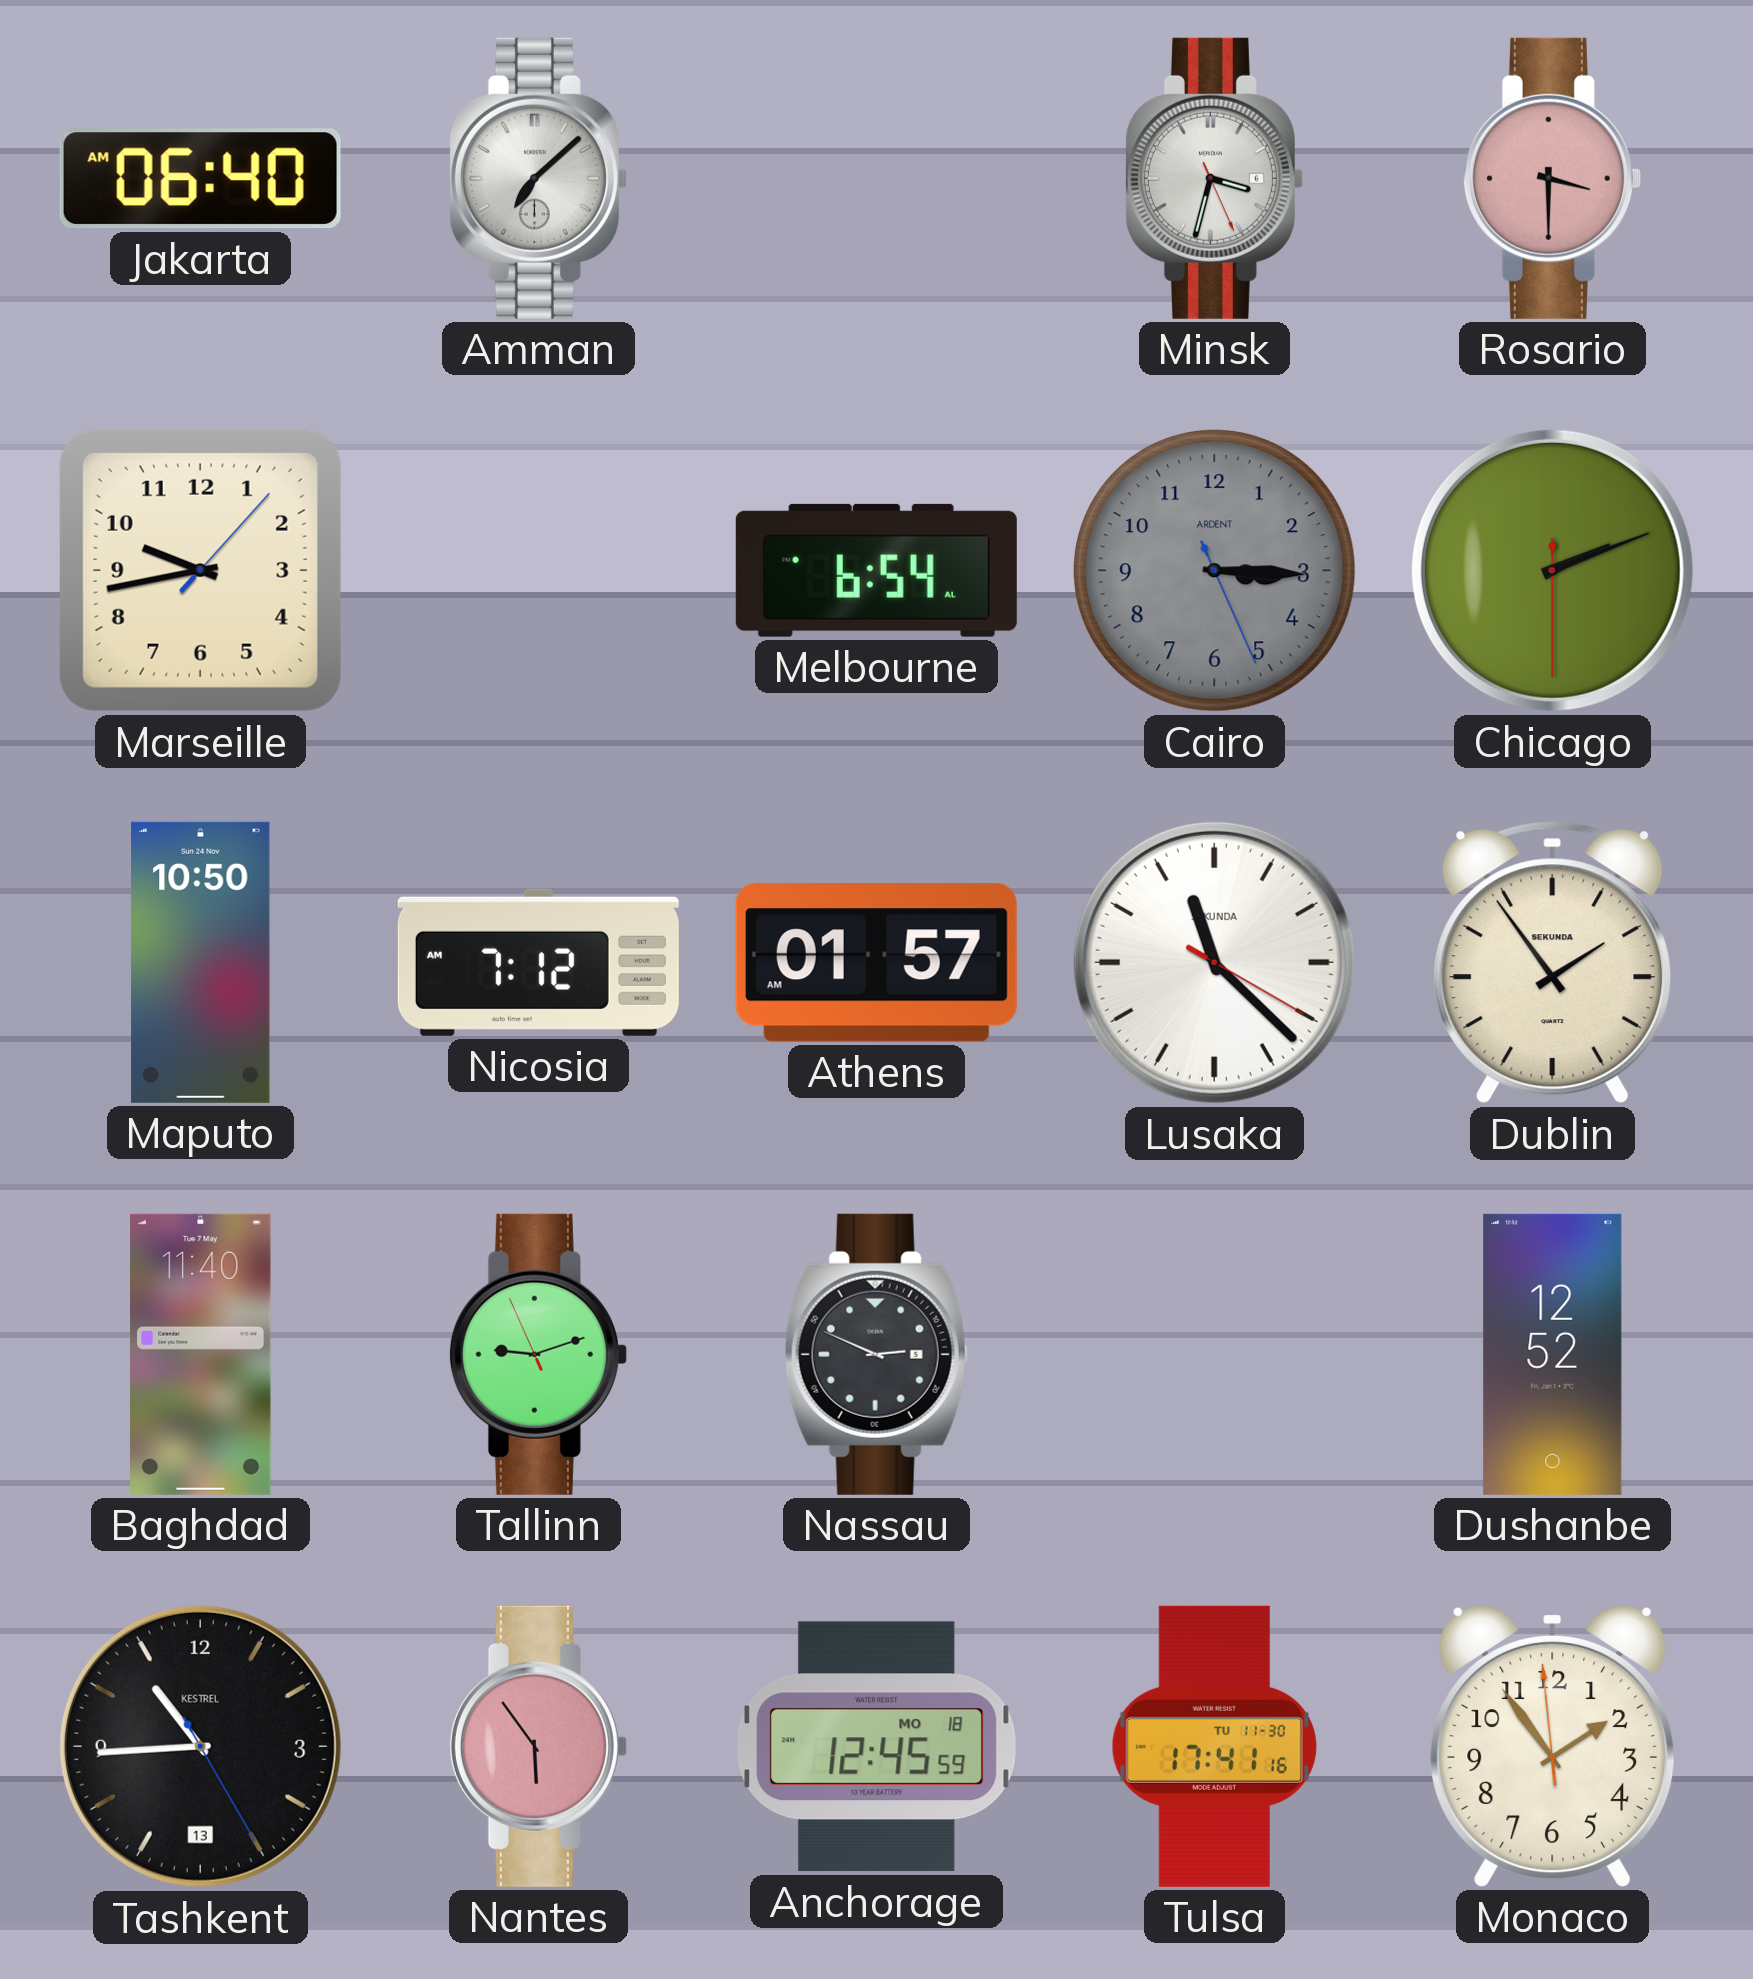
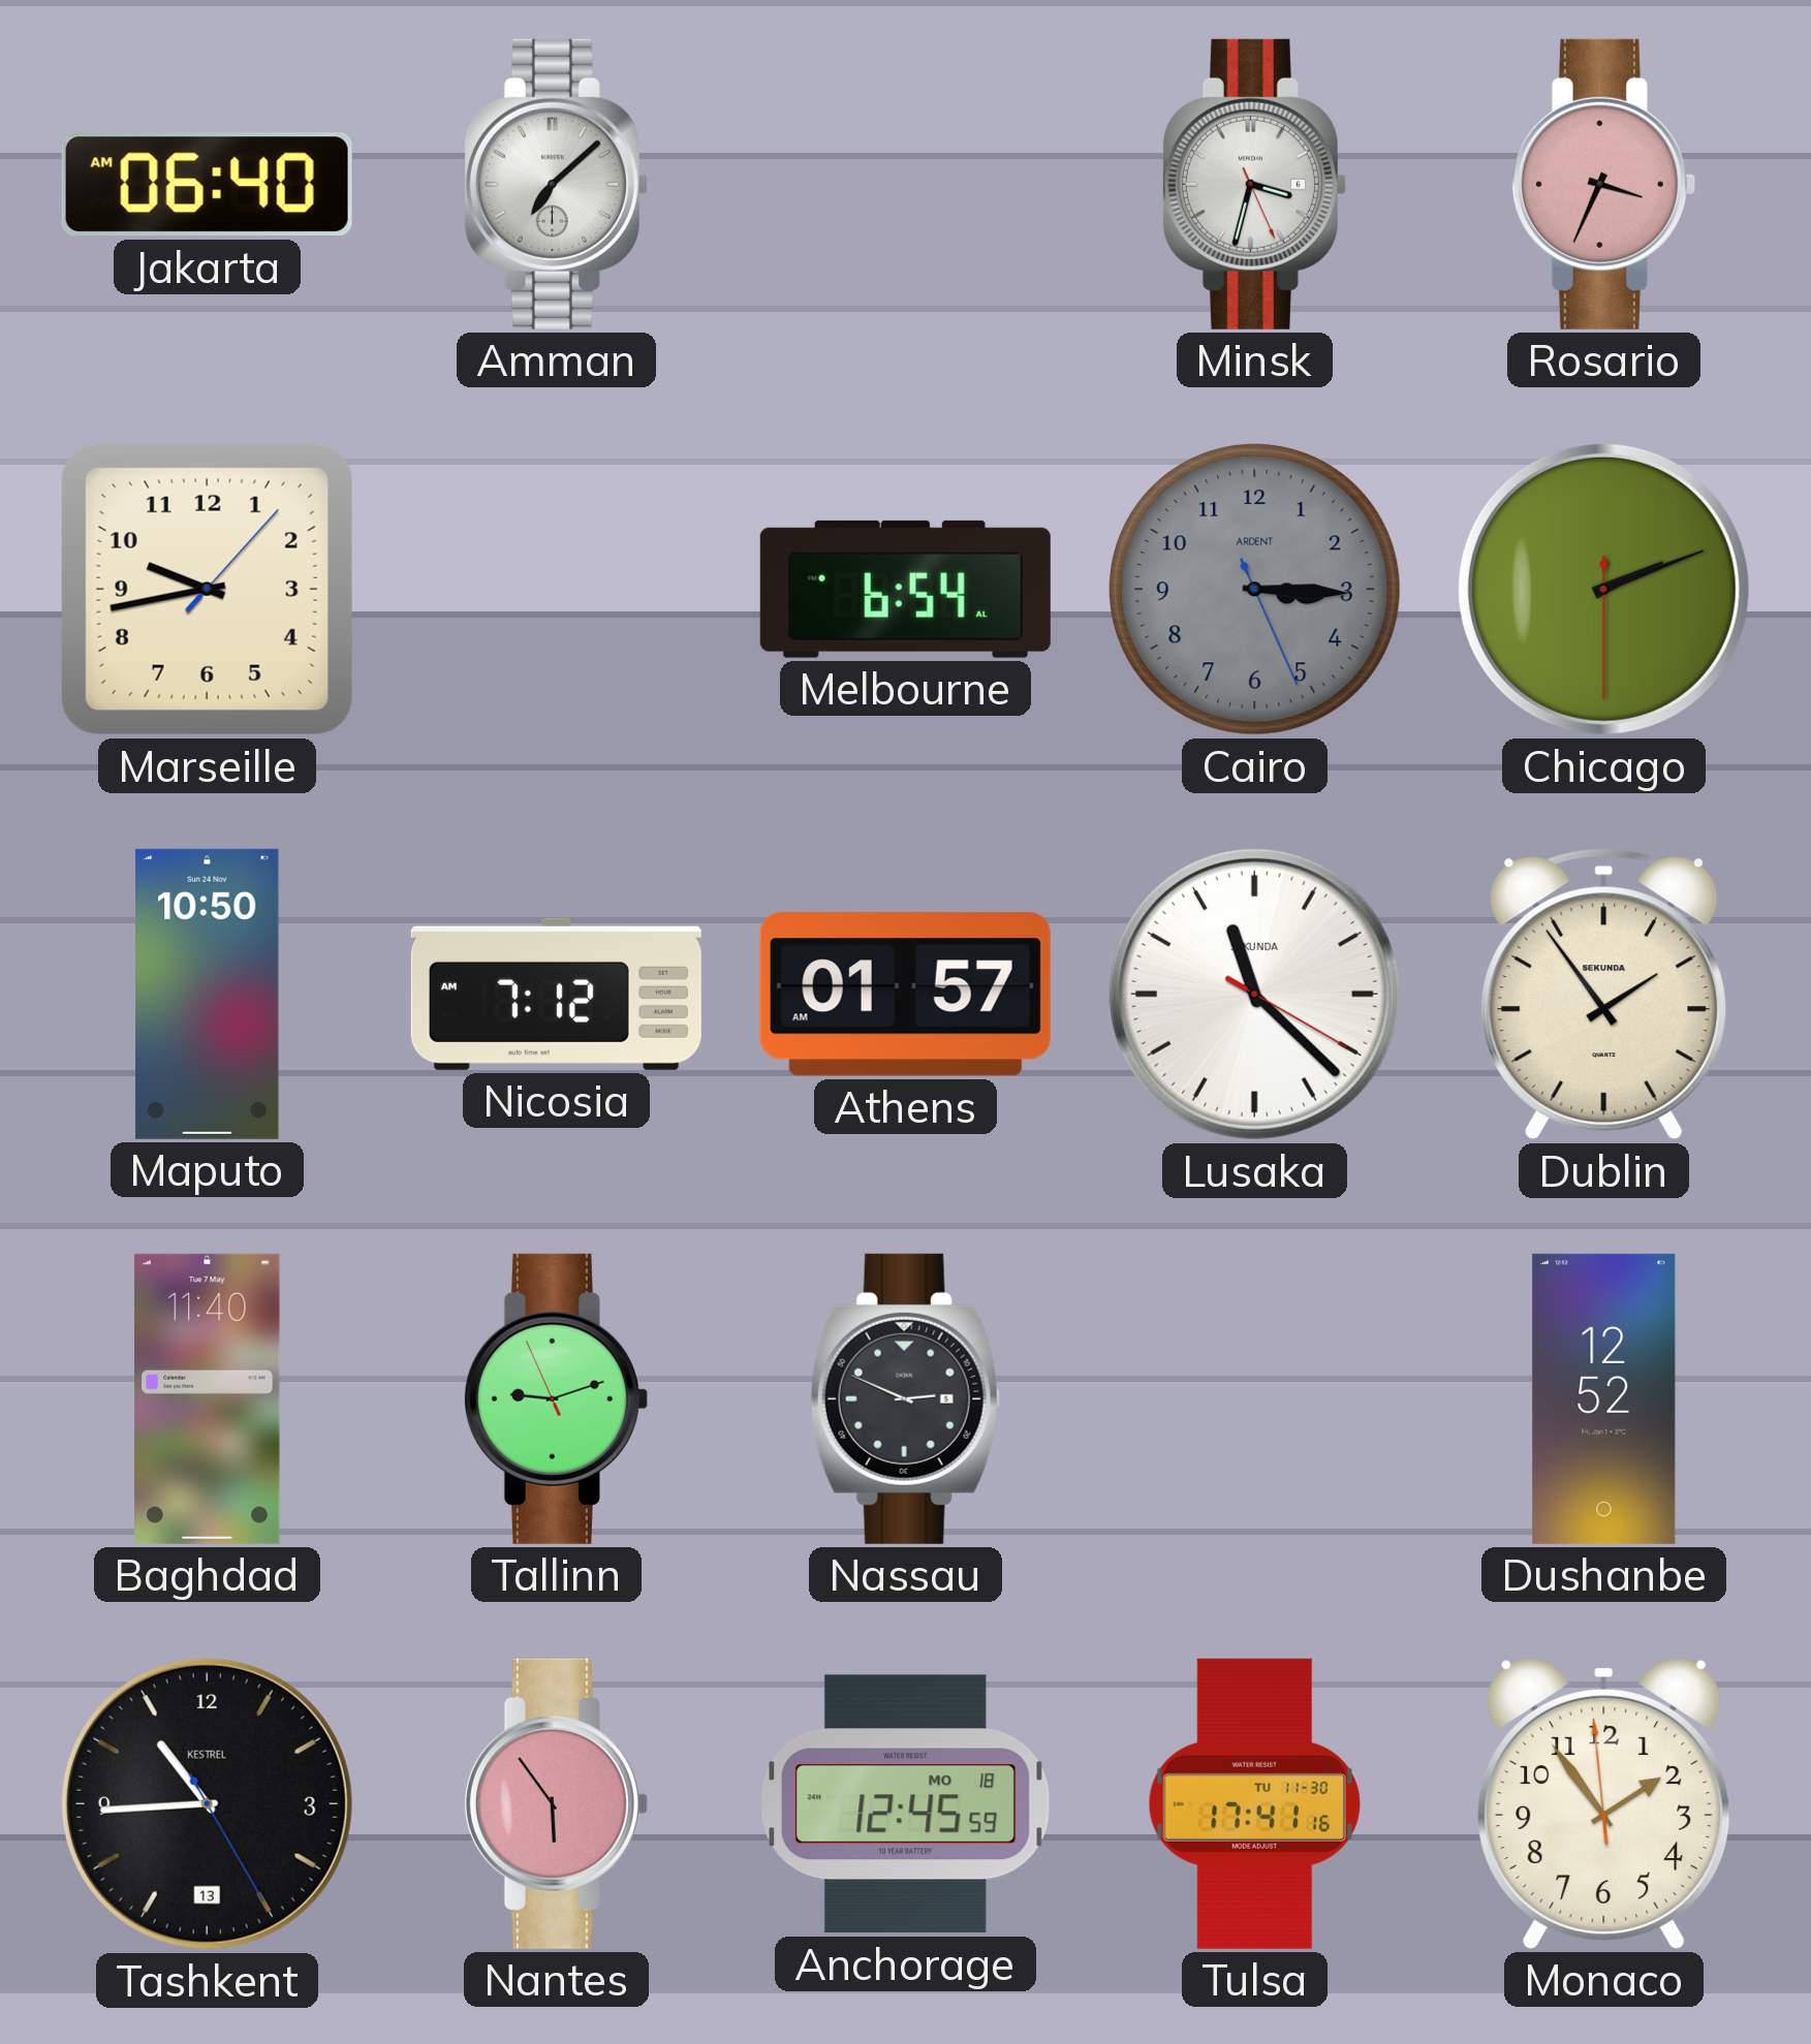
Rosario: 3:30 -> 3:34 (1603, 184)
